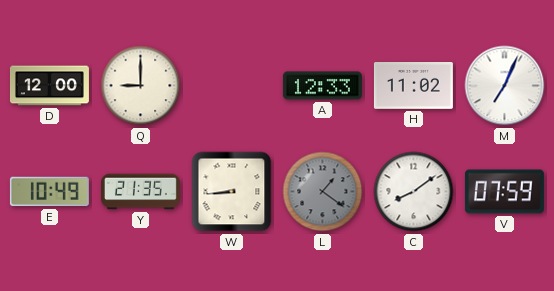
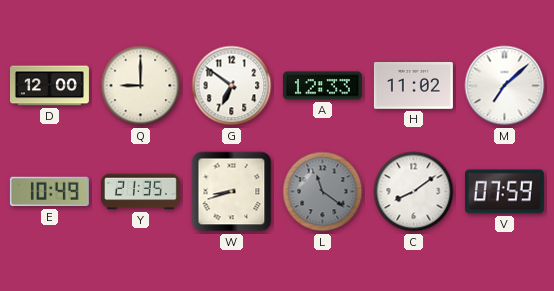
G: none -> 6:51 (232, 86)
M: 7:04 -> 7:08 (505, 86)
W: 8:44 -> 8:42 (232, 192)
L: 1:21 -> 11:21 (323, 192)
